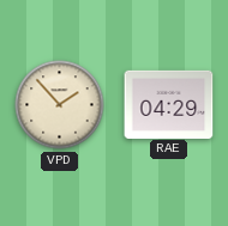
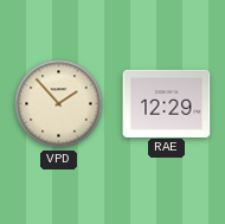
RAE: 04:29 -> 12:29 (167, 103)
